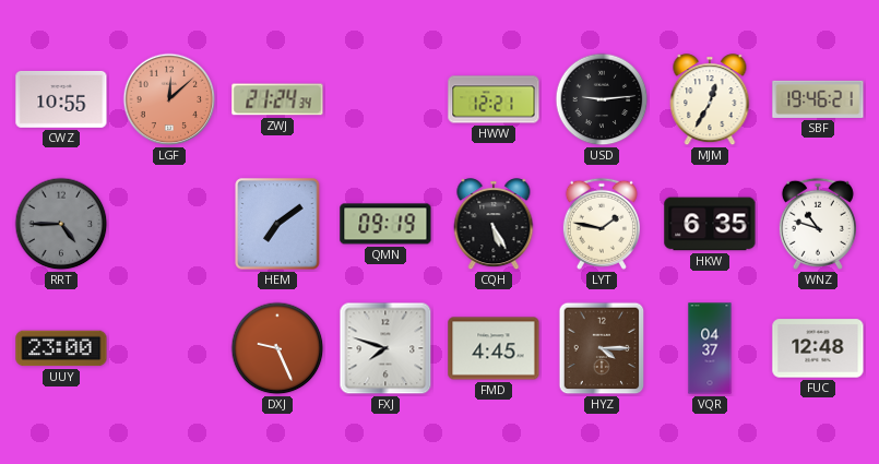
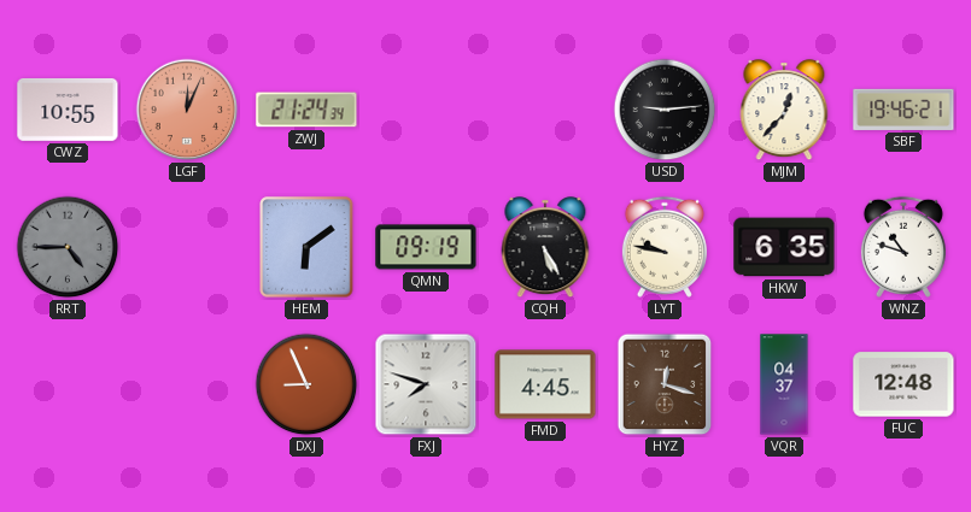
LGF: 12:08 -> 12:04 (187, 110)
HWW: 12:21 -> none (494, 99)
MJM: 12:35 -> 12:37 (784, 111)
HEM: 7:09 -> 6:09 (306, 247)
LYT: 1:47 -> 9:47 (665, 247)
UUY: 23:00 -> none (61, 348)
DXJ: 9:26 -> 8:56 (306, 384)
HYZ: 4:15 -> 12:18 (665, 384)
